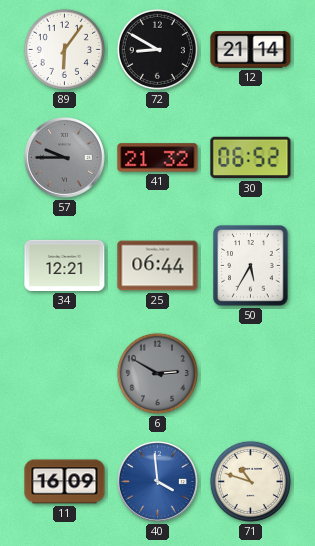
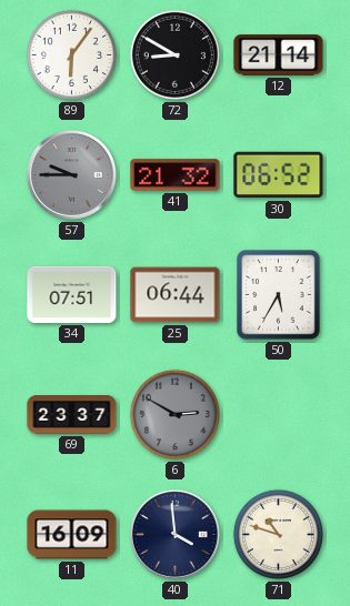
34: 12:21 -> 07:51 (72, 294)
69: none -> 23:37 (72, 415)
40 dial: blue -> navy (174, 534)
